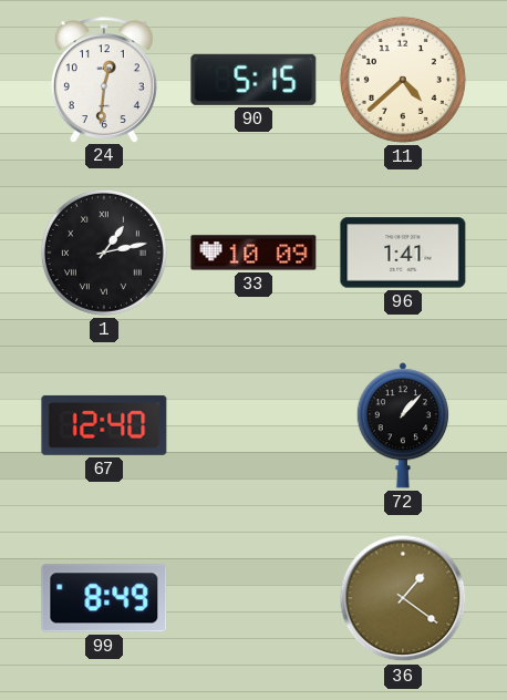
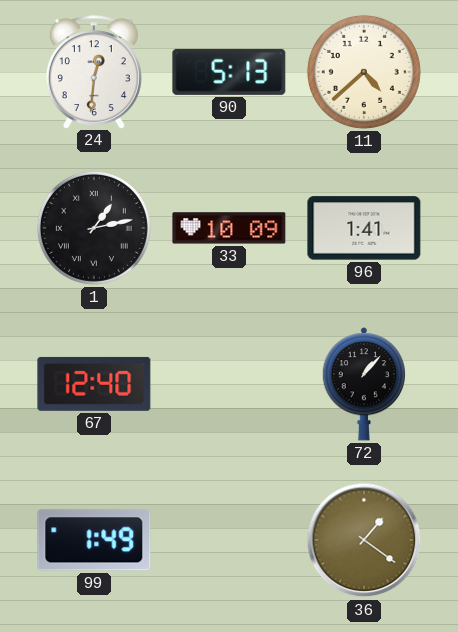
90: 5:15 -> 5:13 (229, 72)
99: 8:49 -> 1:49 (94, 540)
